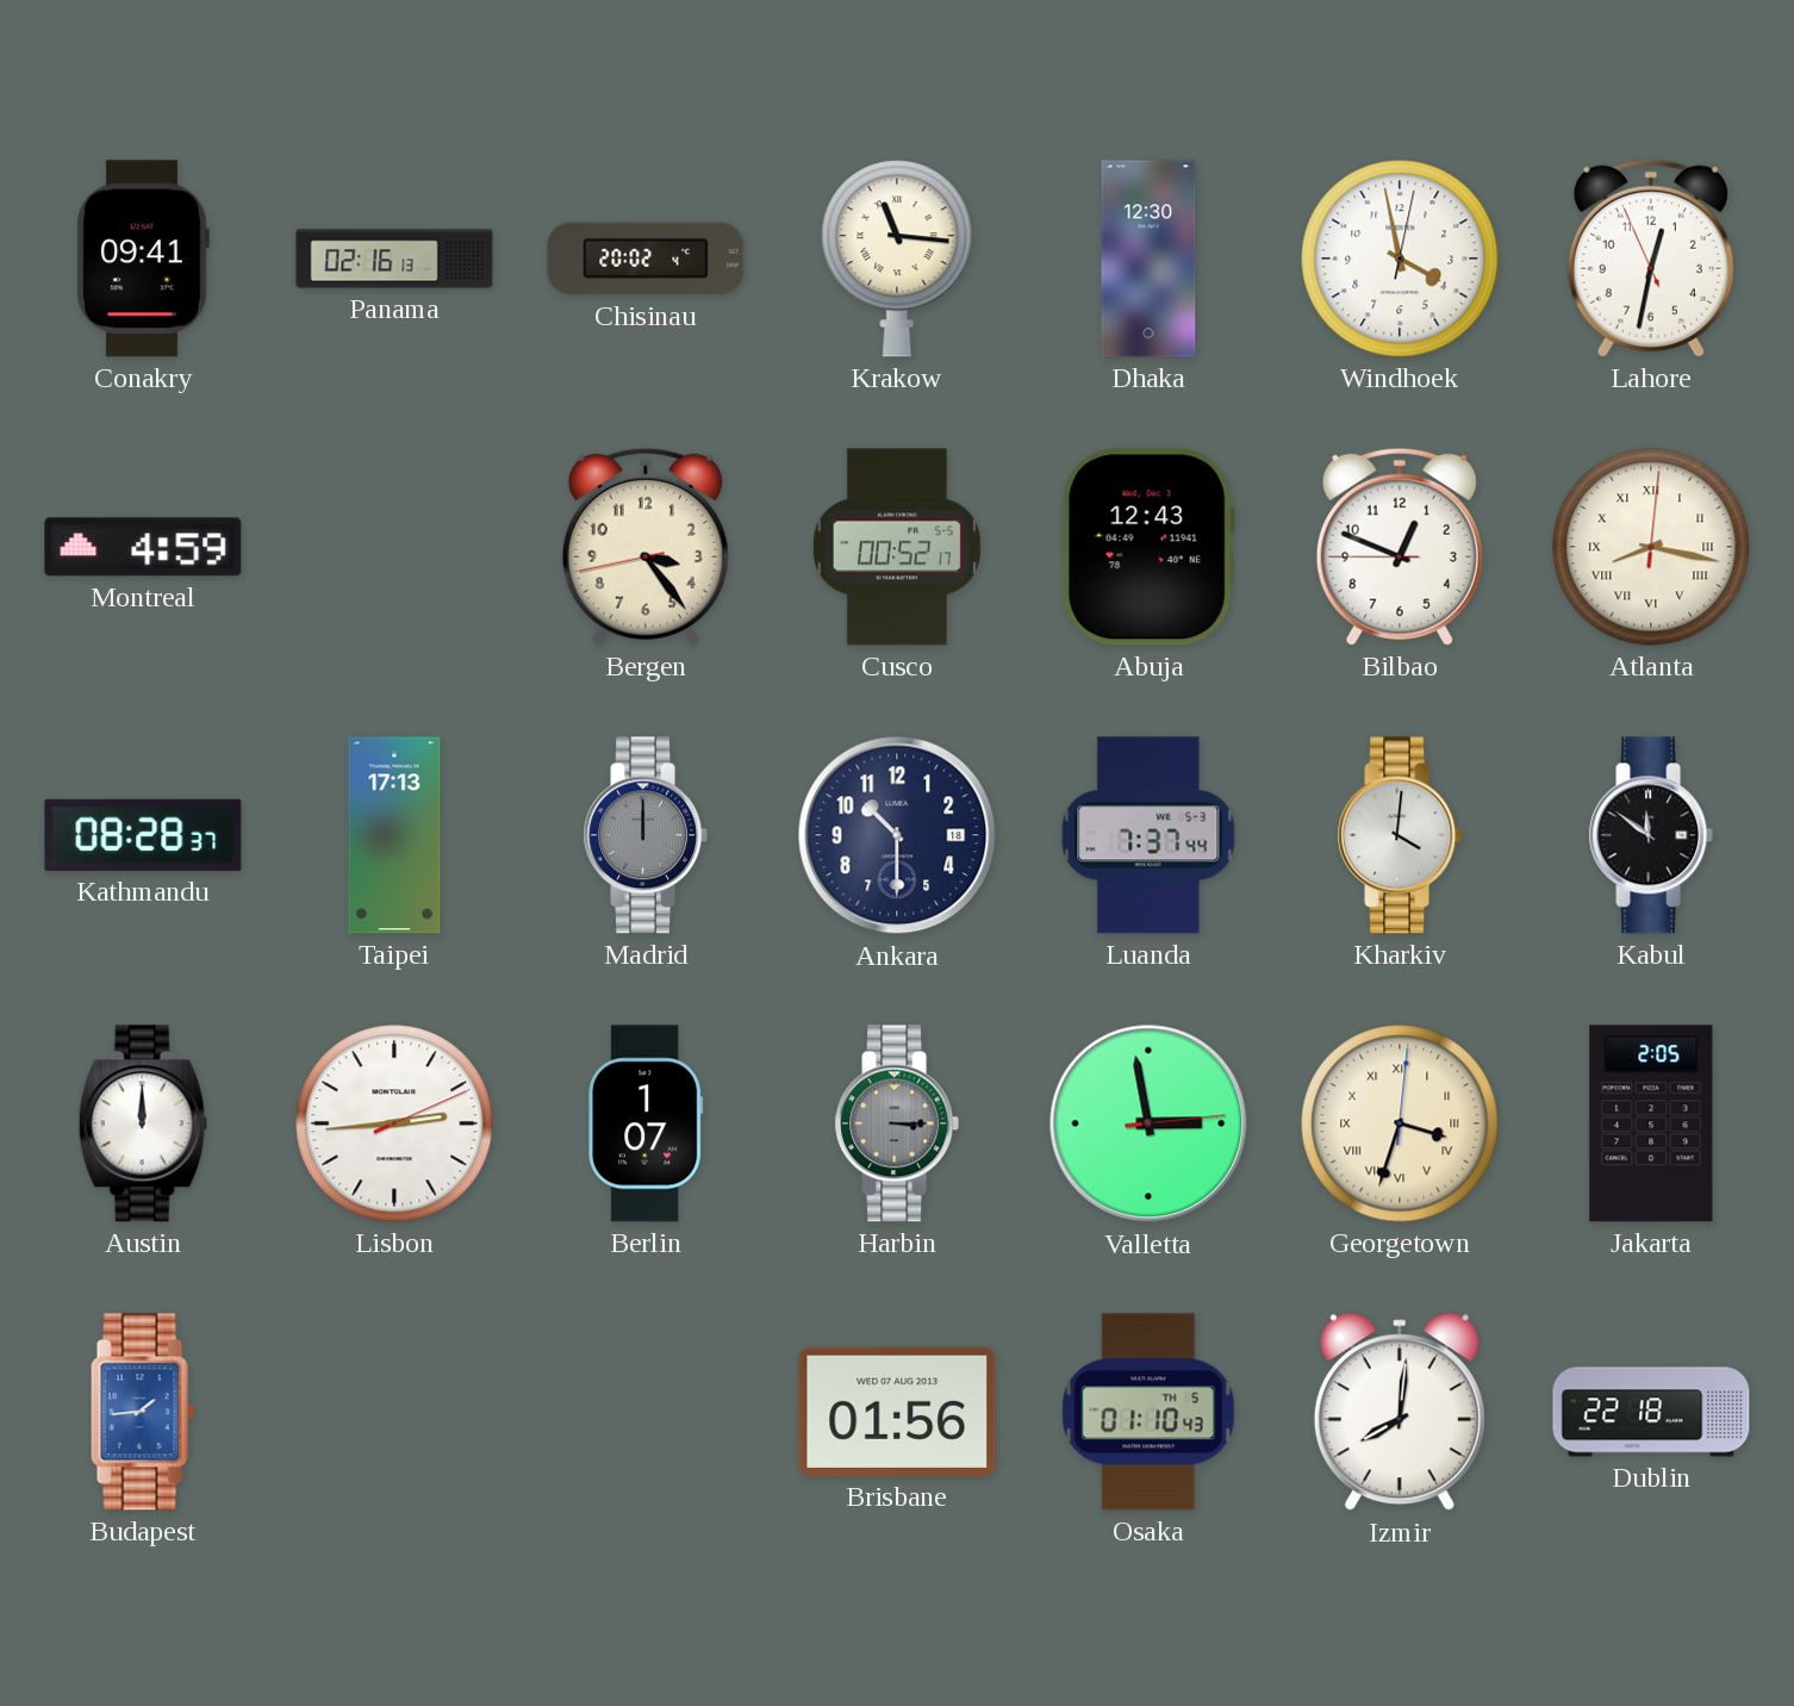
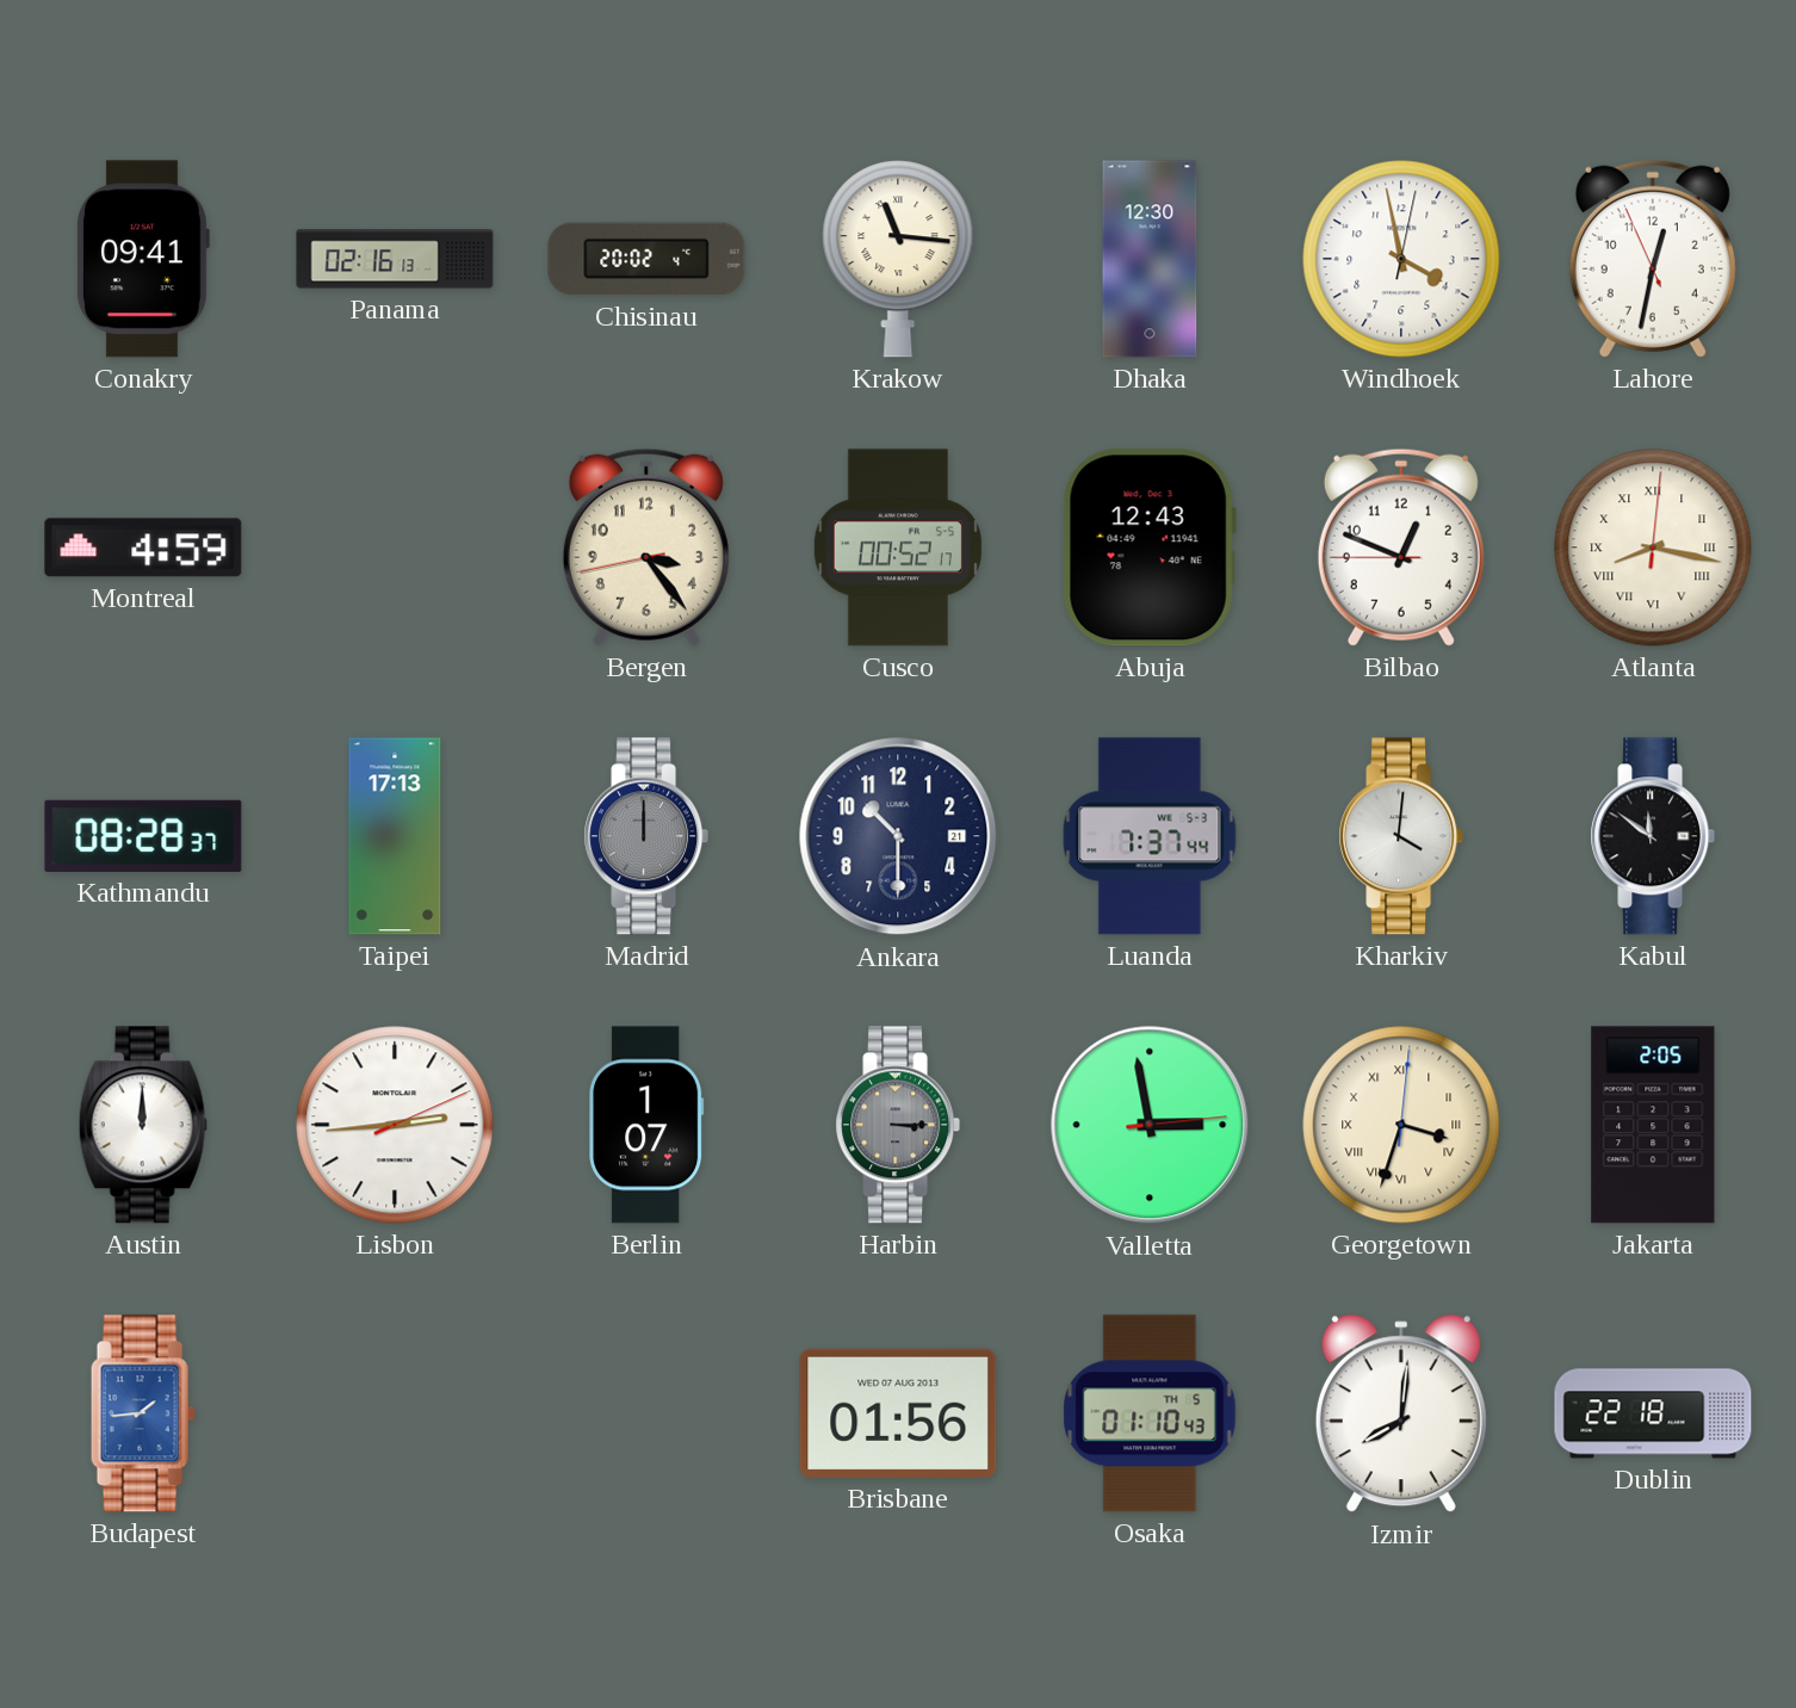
Ankara date: 18 -> 21 (898, 836)
